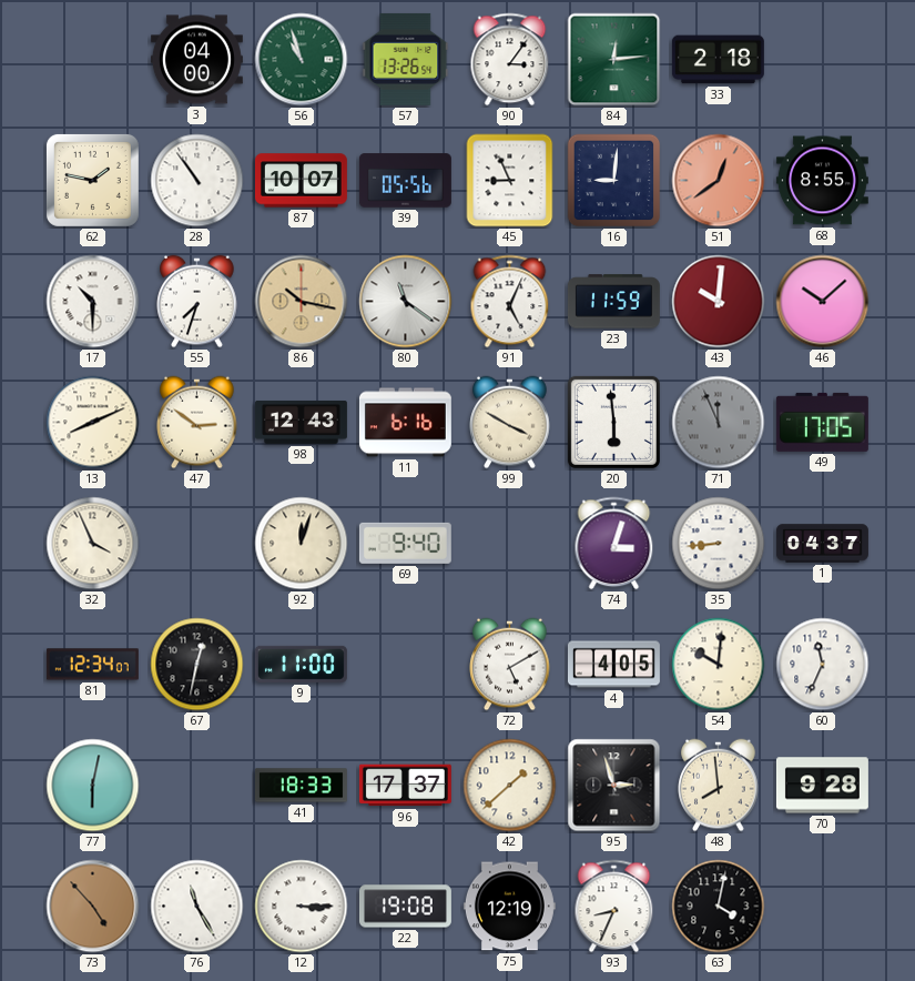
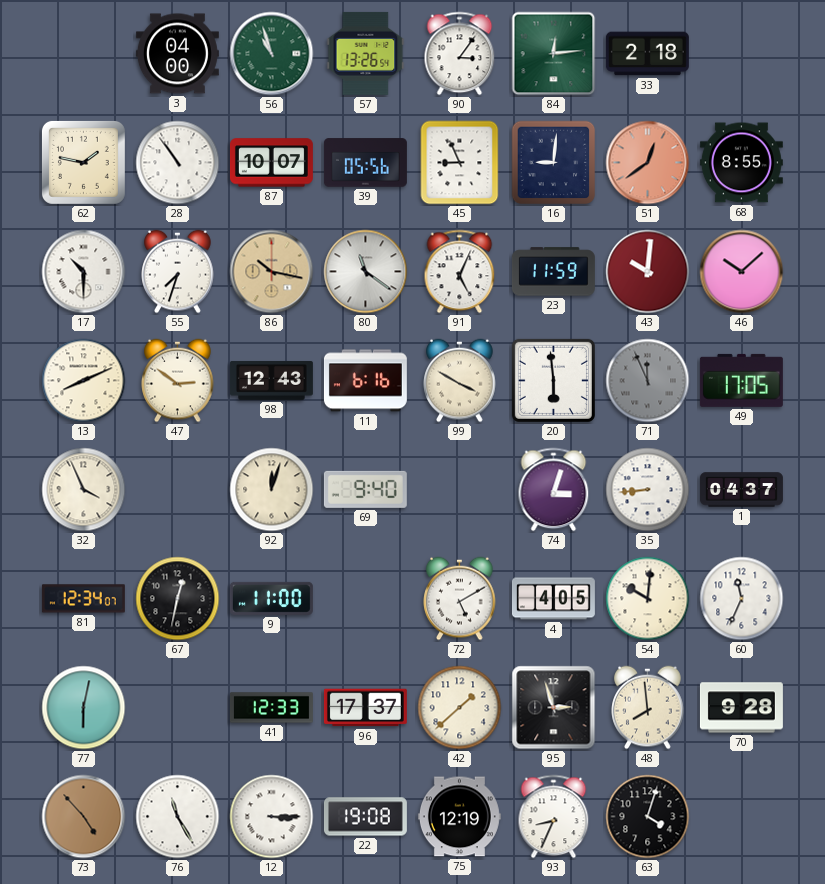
41: 18:33 -> 12:33 (271, 708)
63: 4:02 -> 4:03 (648, 817)
